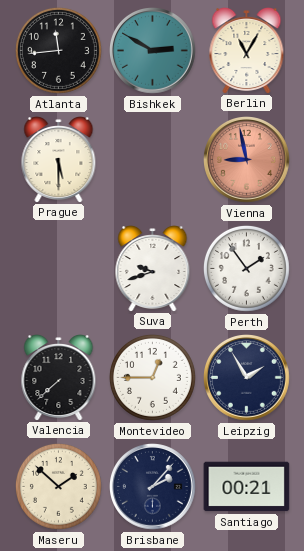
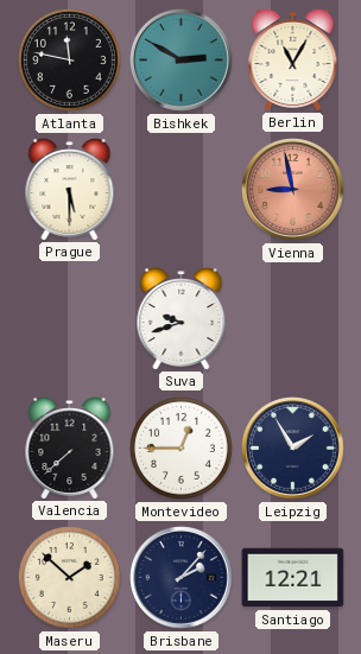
Atlanta: 11:44 -> 11:47 (69, 59)
Perth: 1:54 -> none (246, 268)
Santiago: 00:21 -> 12:21 (293, 578)
